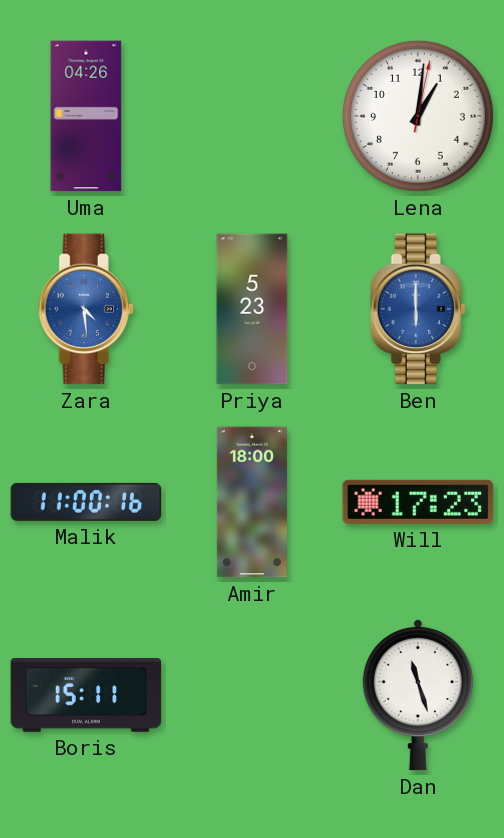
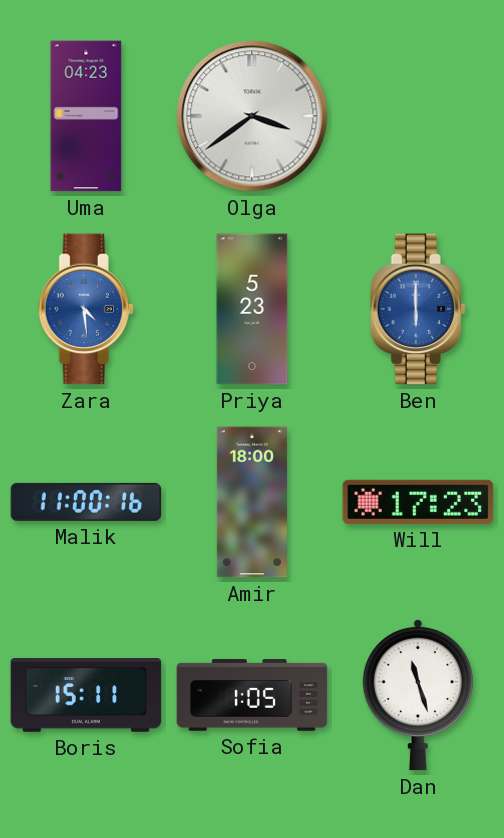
Uma: 04:26 -> 04:23 (86, 116)
Olga: none -> 3:39 (252, 116)
Lena: 1:01 -> none (418, 116)
Sofia: none -> 1:05 (252, 695)
